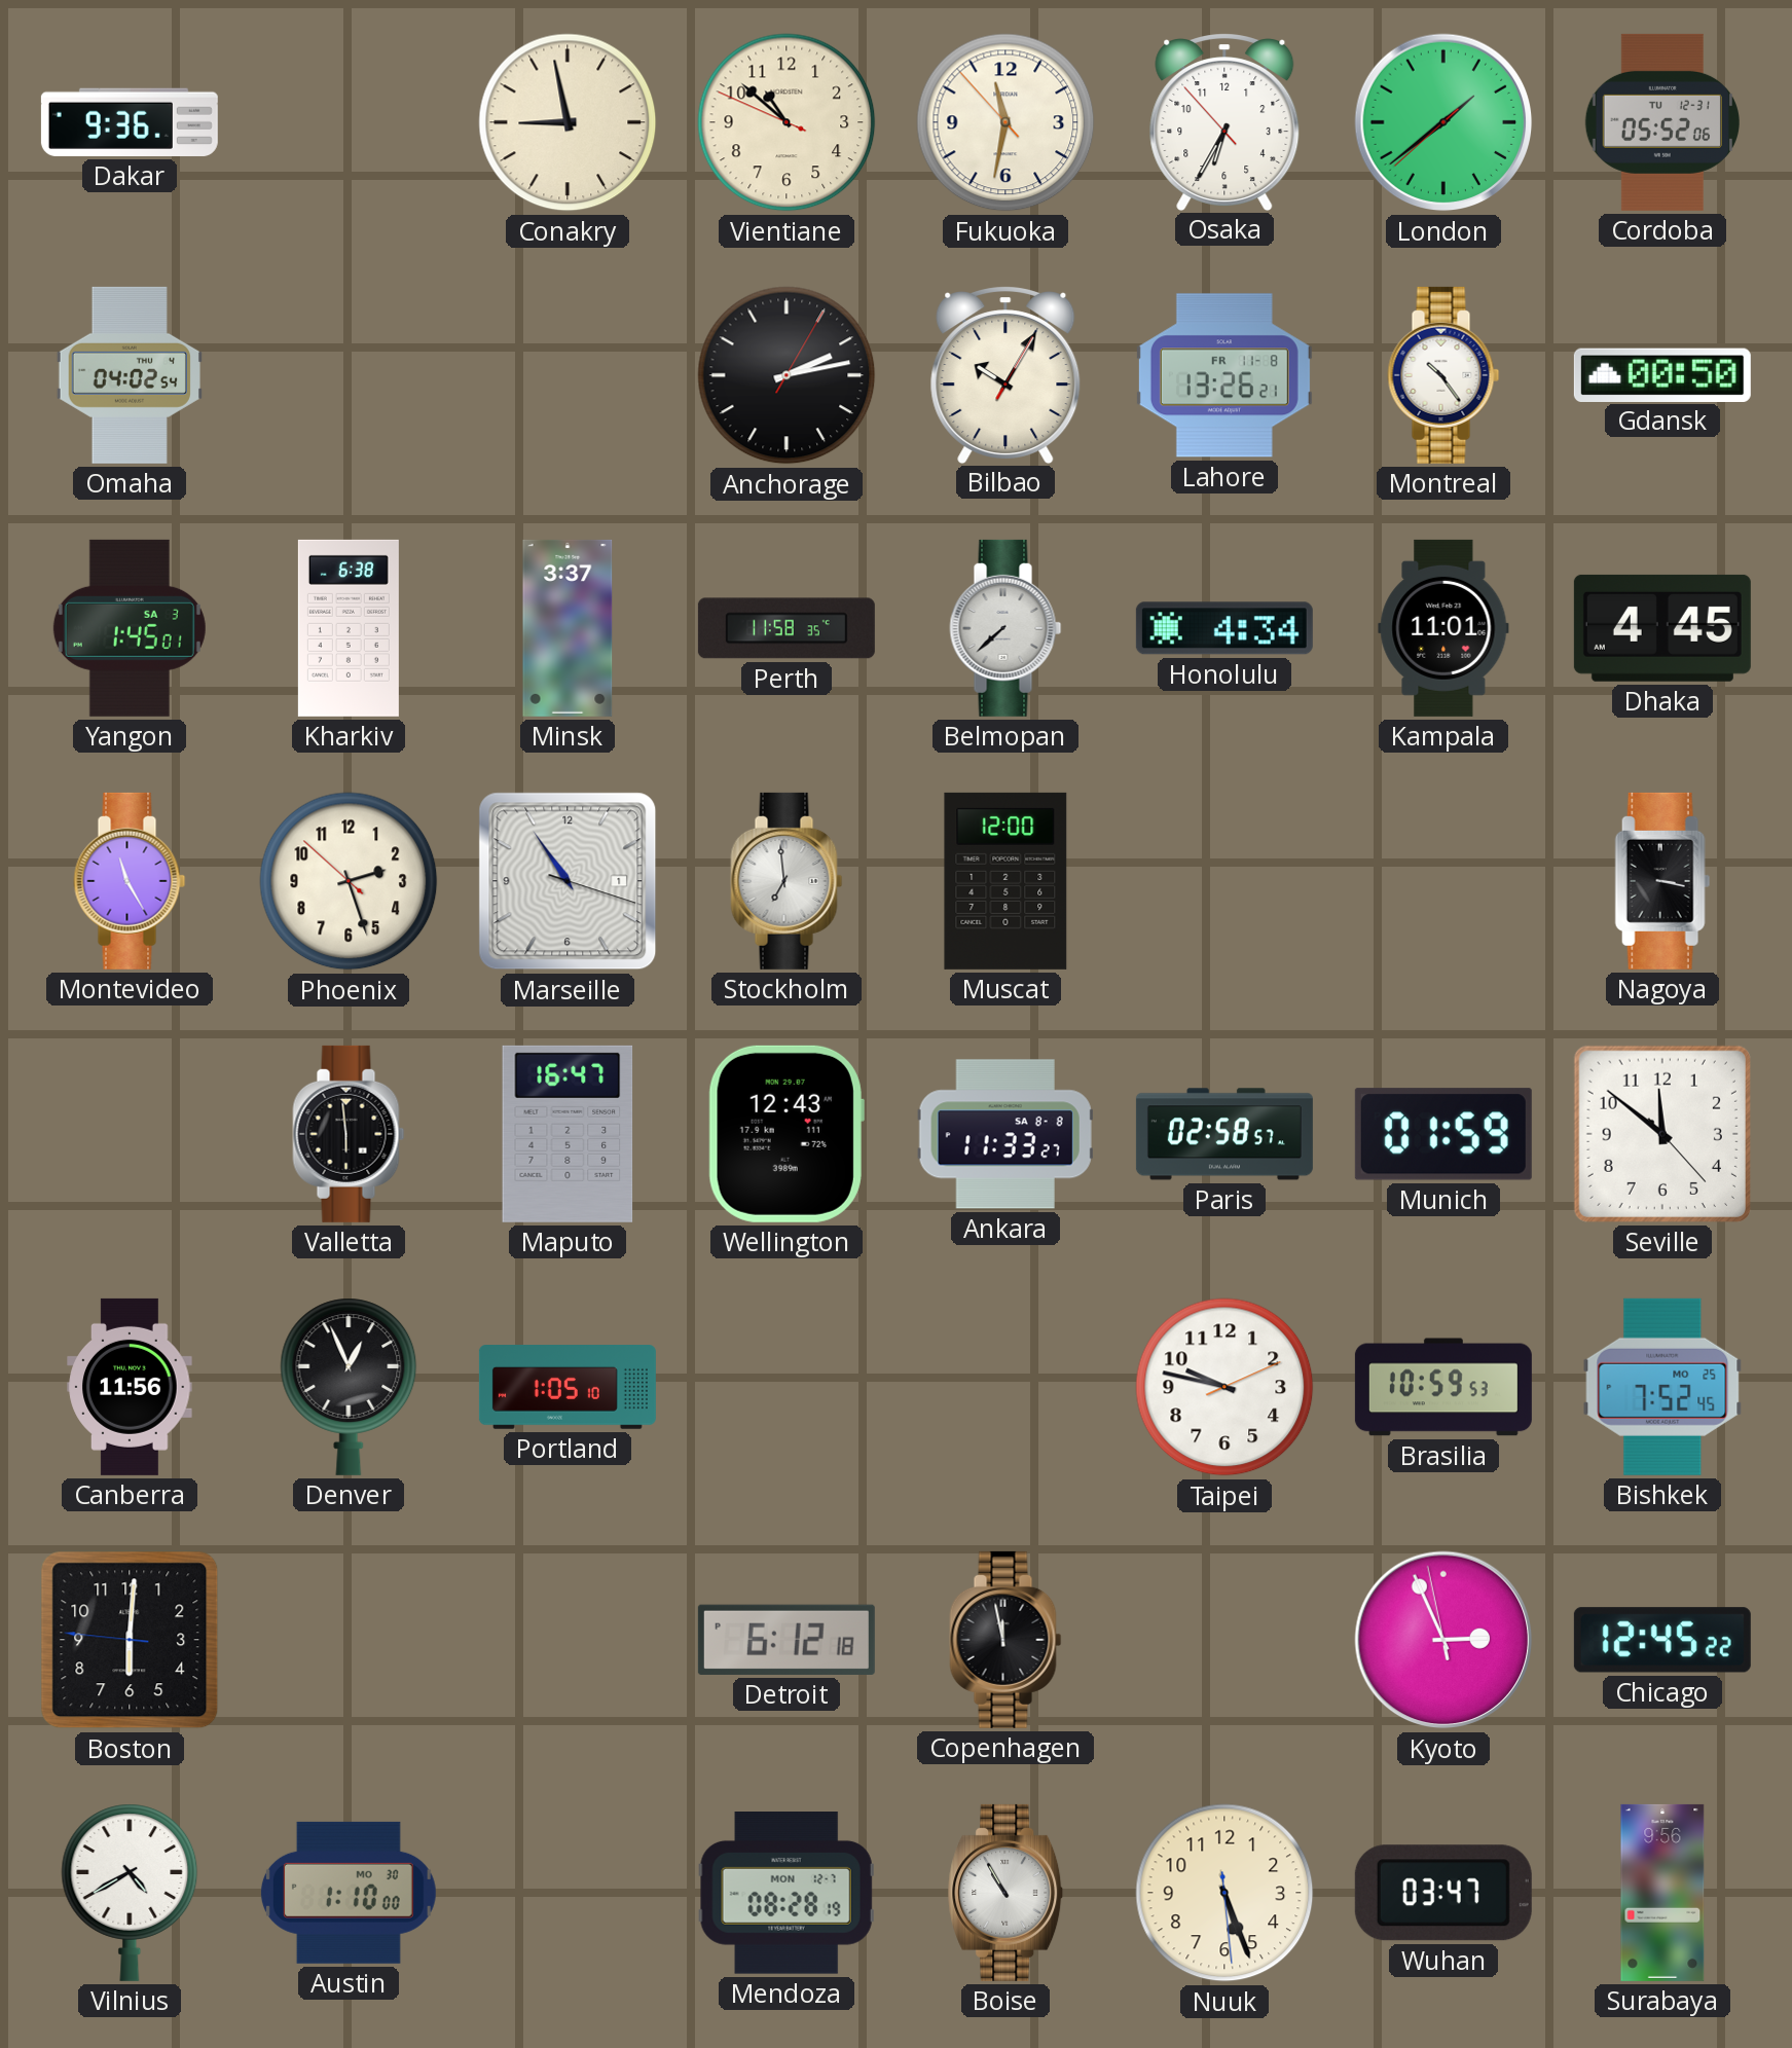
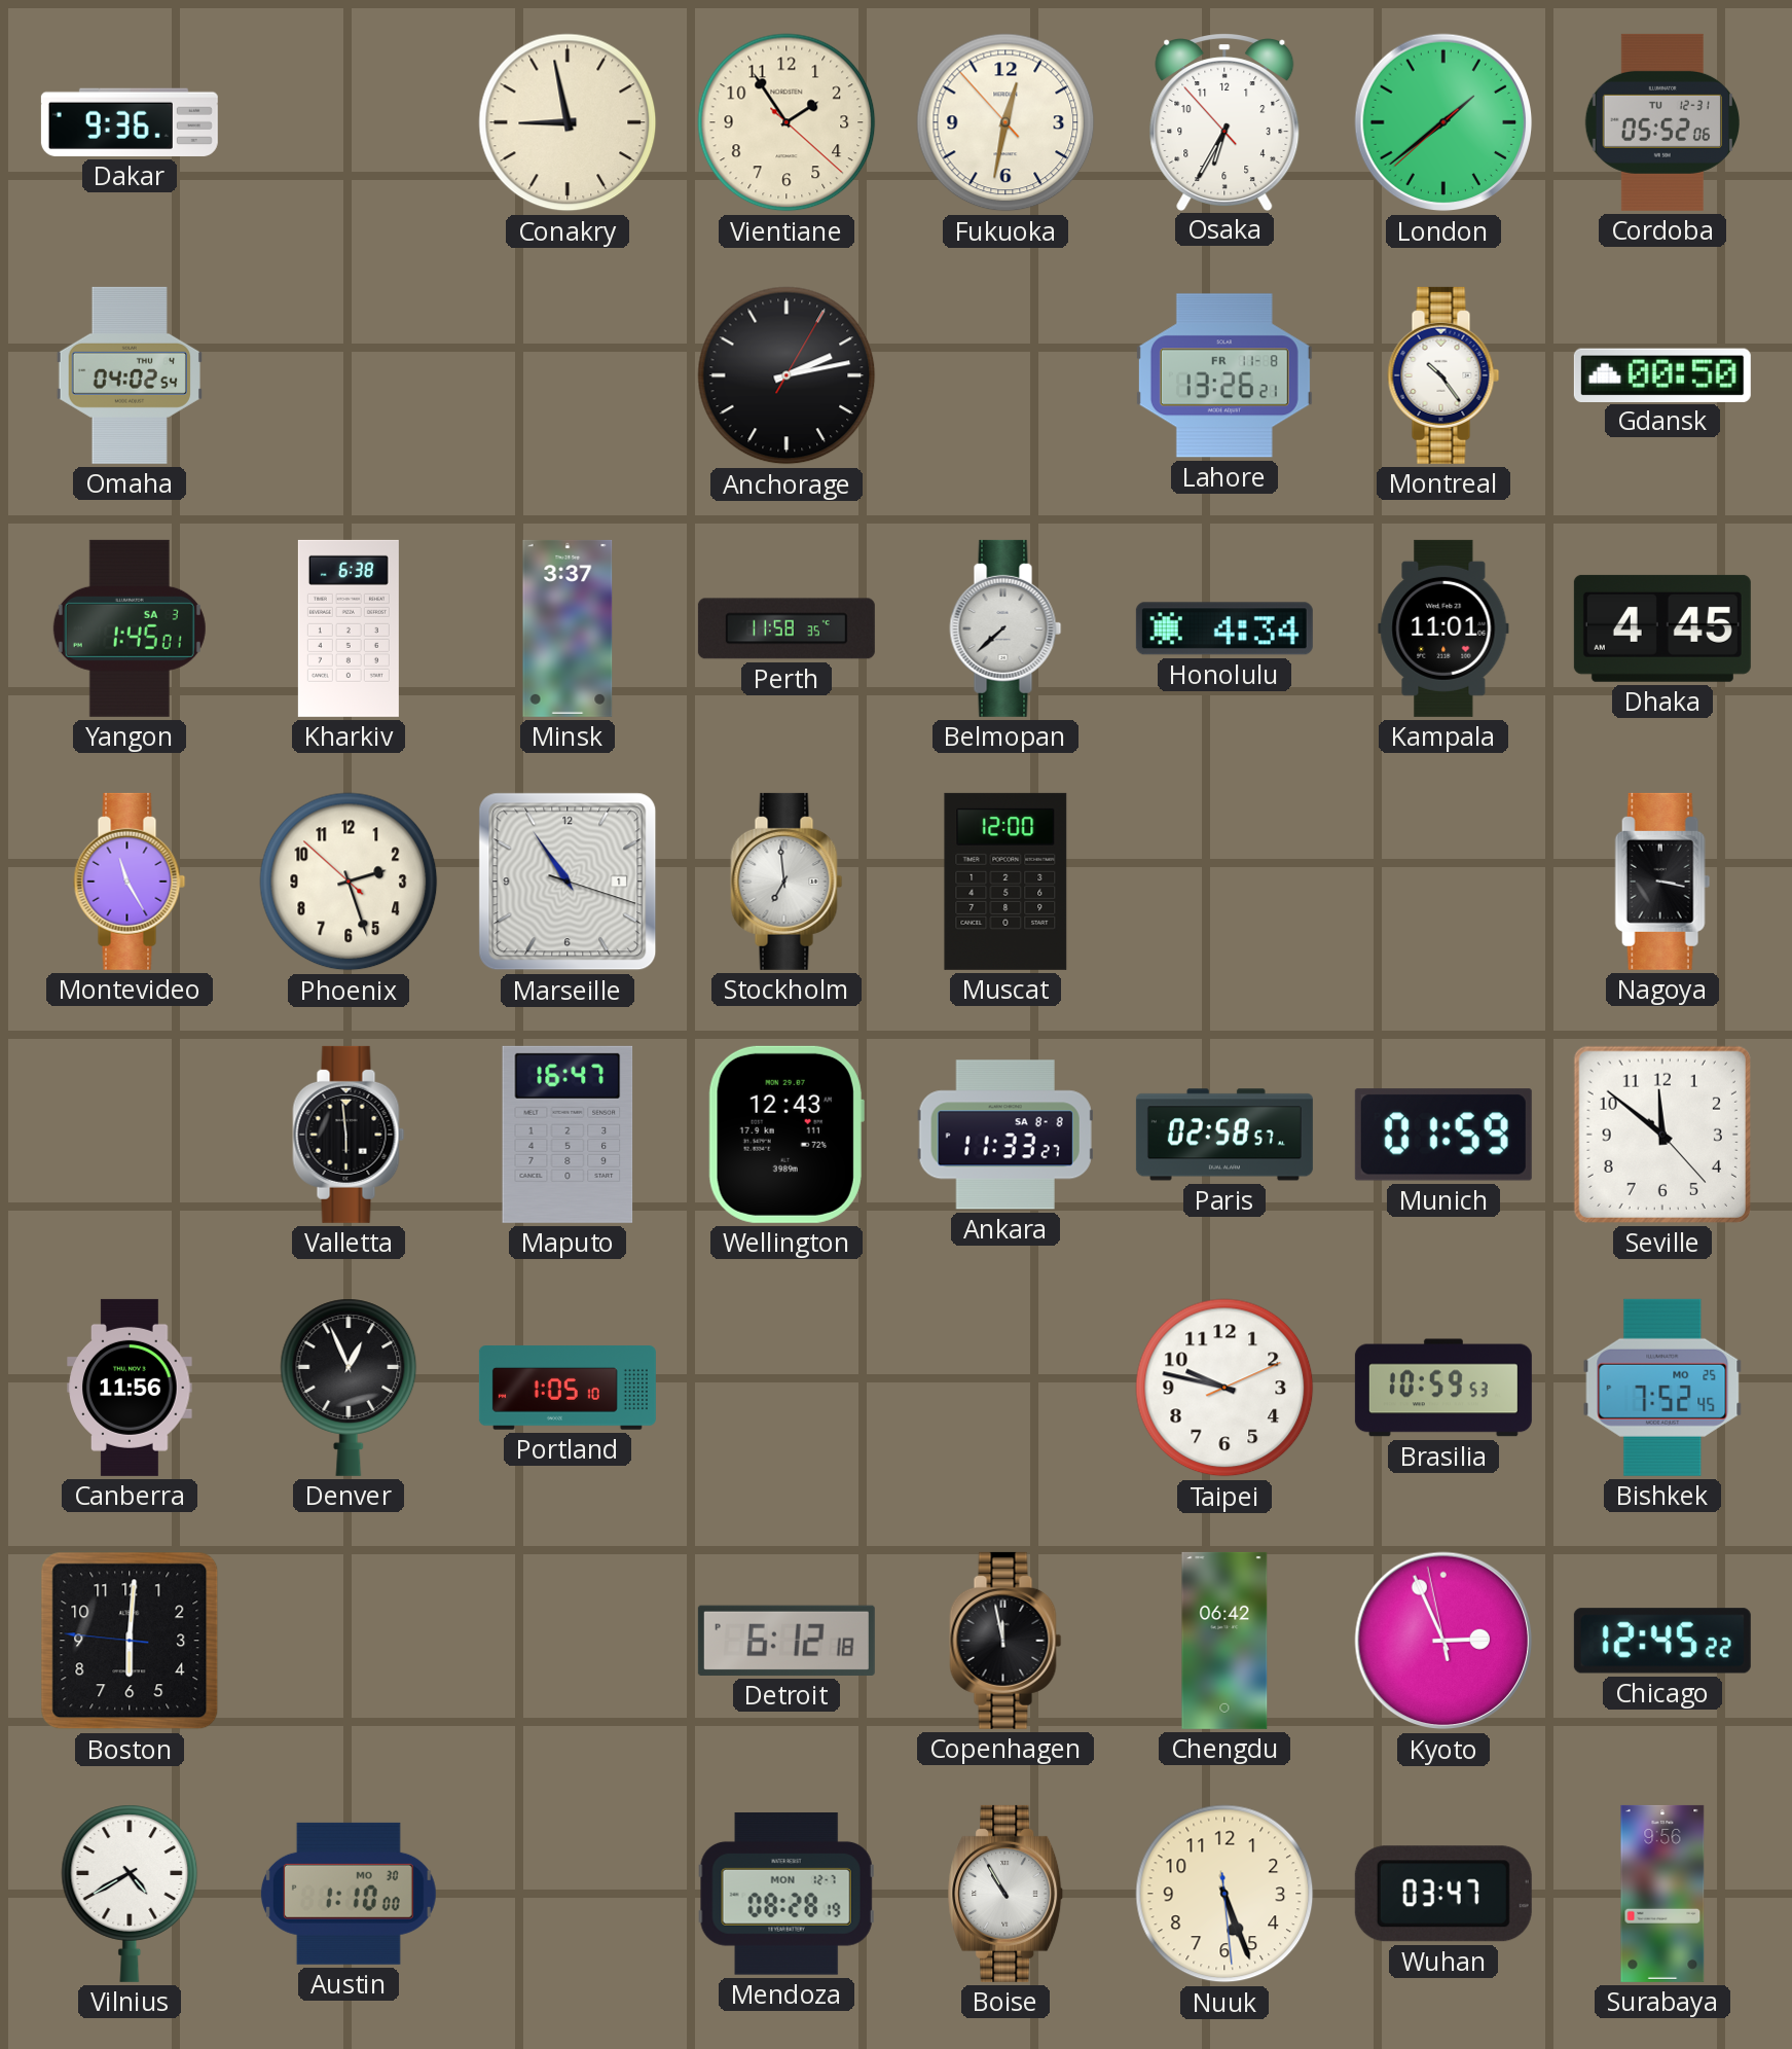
Vientiane: 10:51 -> 1:54 (787, 122)
Fukuoka: 11:31 -> 12:31 (1005, 122)
Bilbao: 10:05 -> none (1005, 374)
Chengdu: none -> 06:42 (1224, 1641)
